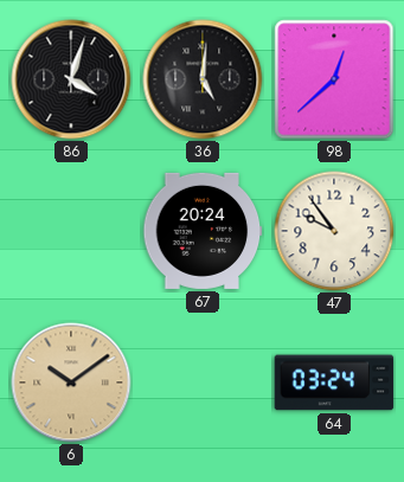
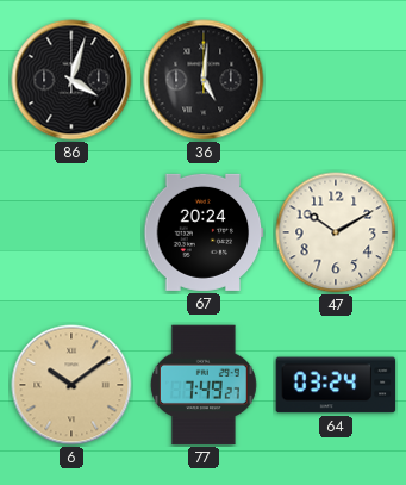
98: 12:38 -> none (334, 79)
47: 9:54 -> 10:10 (336, 232)
77: none -> 7:49 (204, 385)
